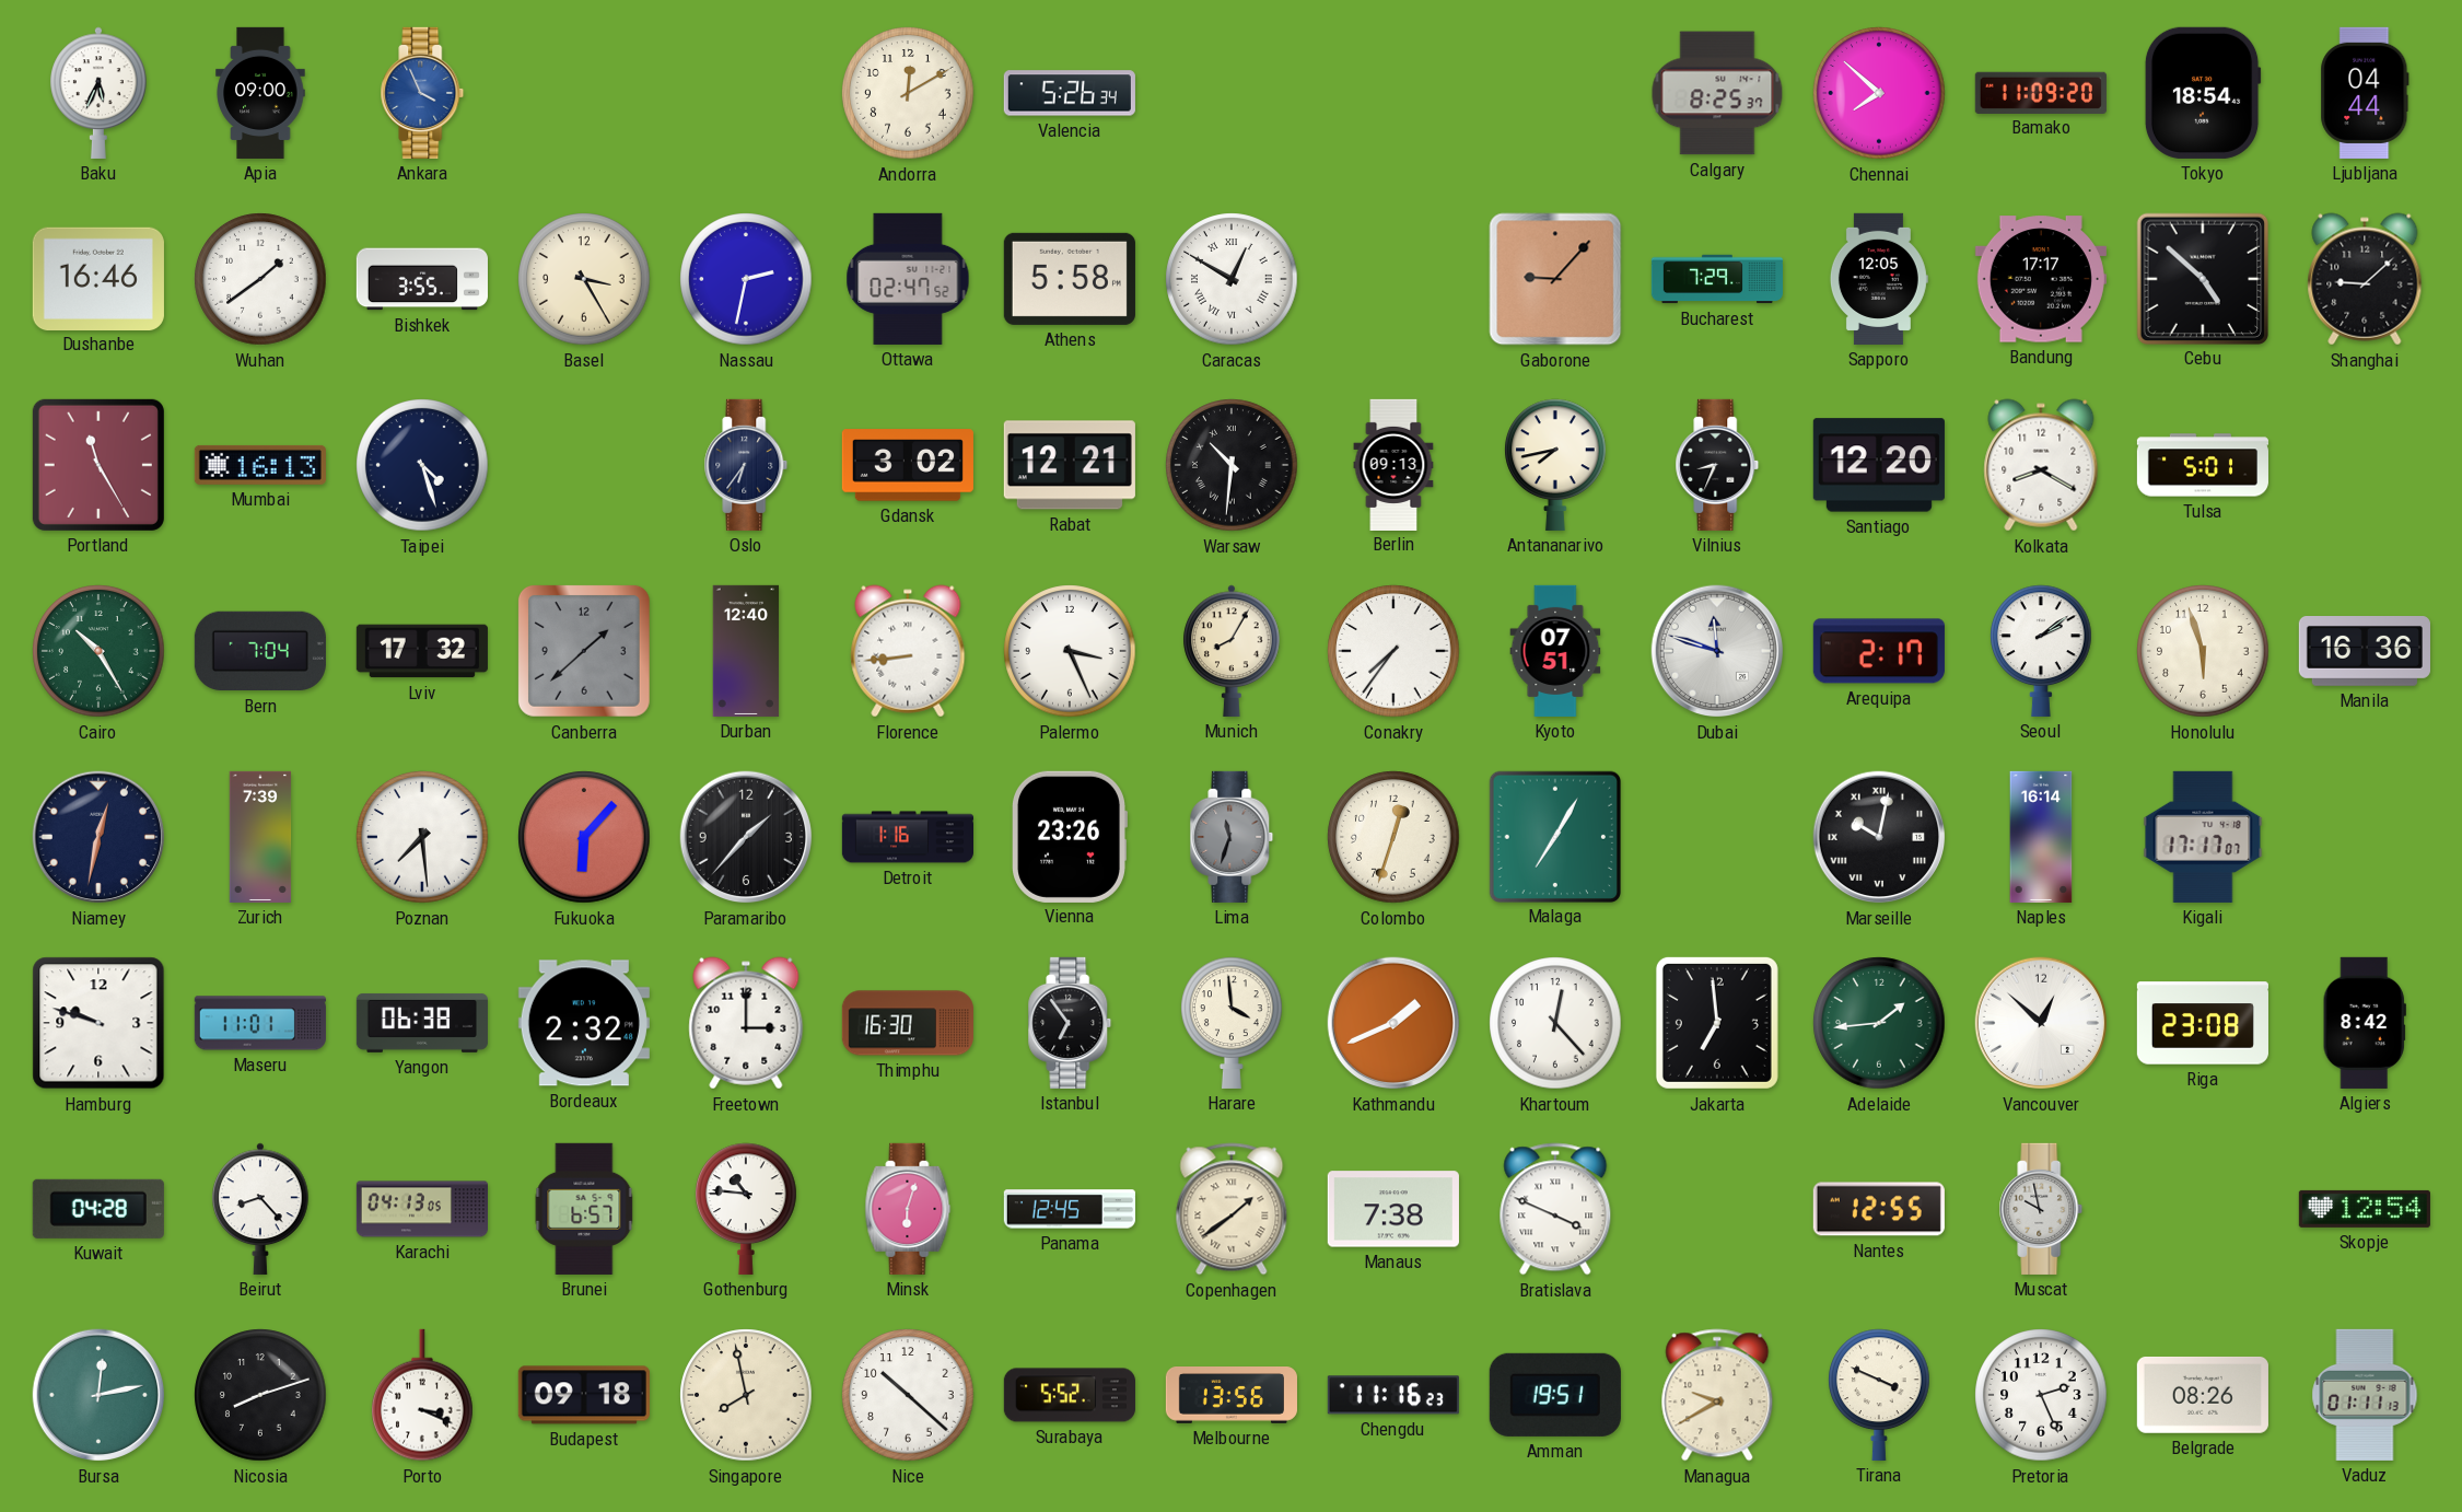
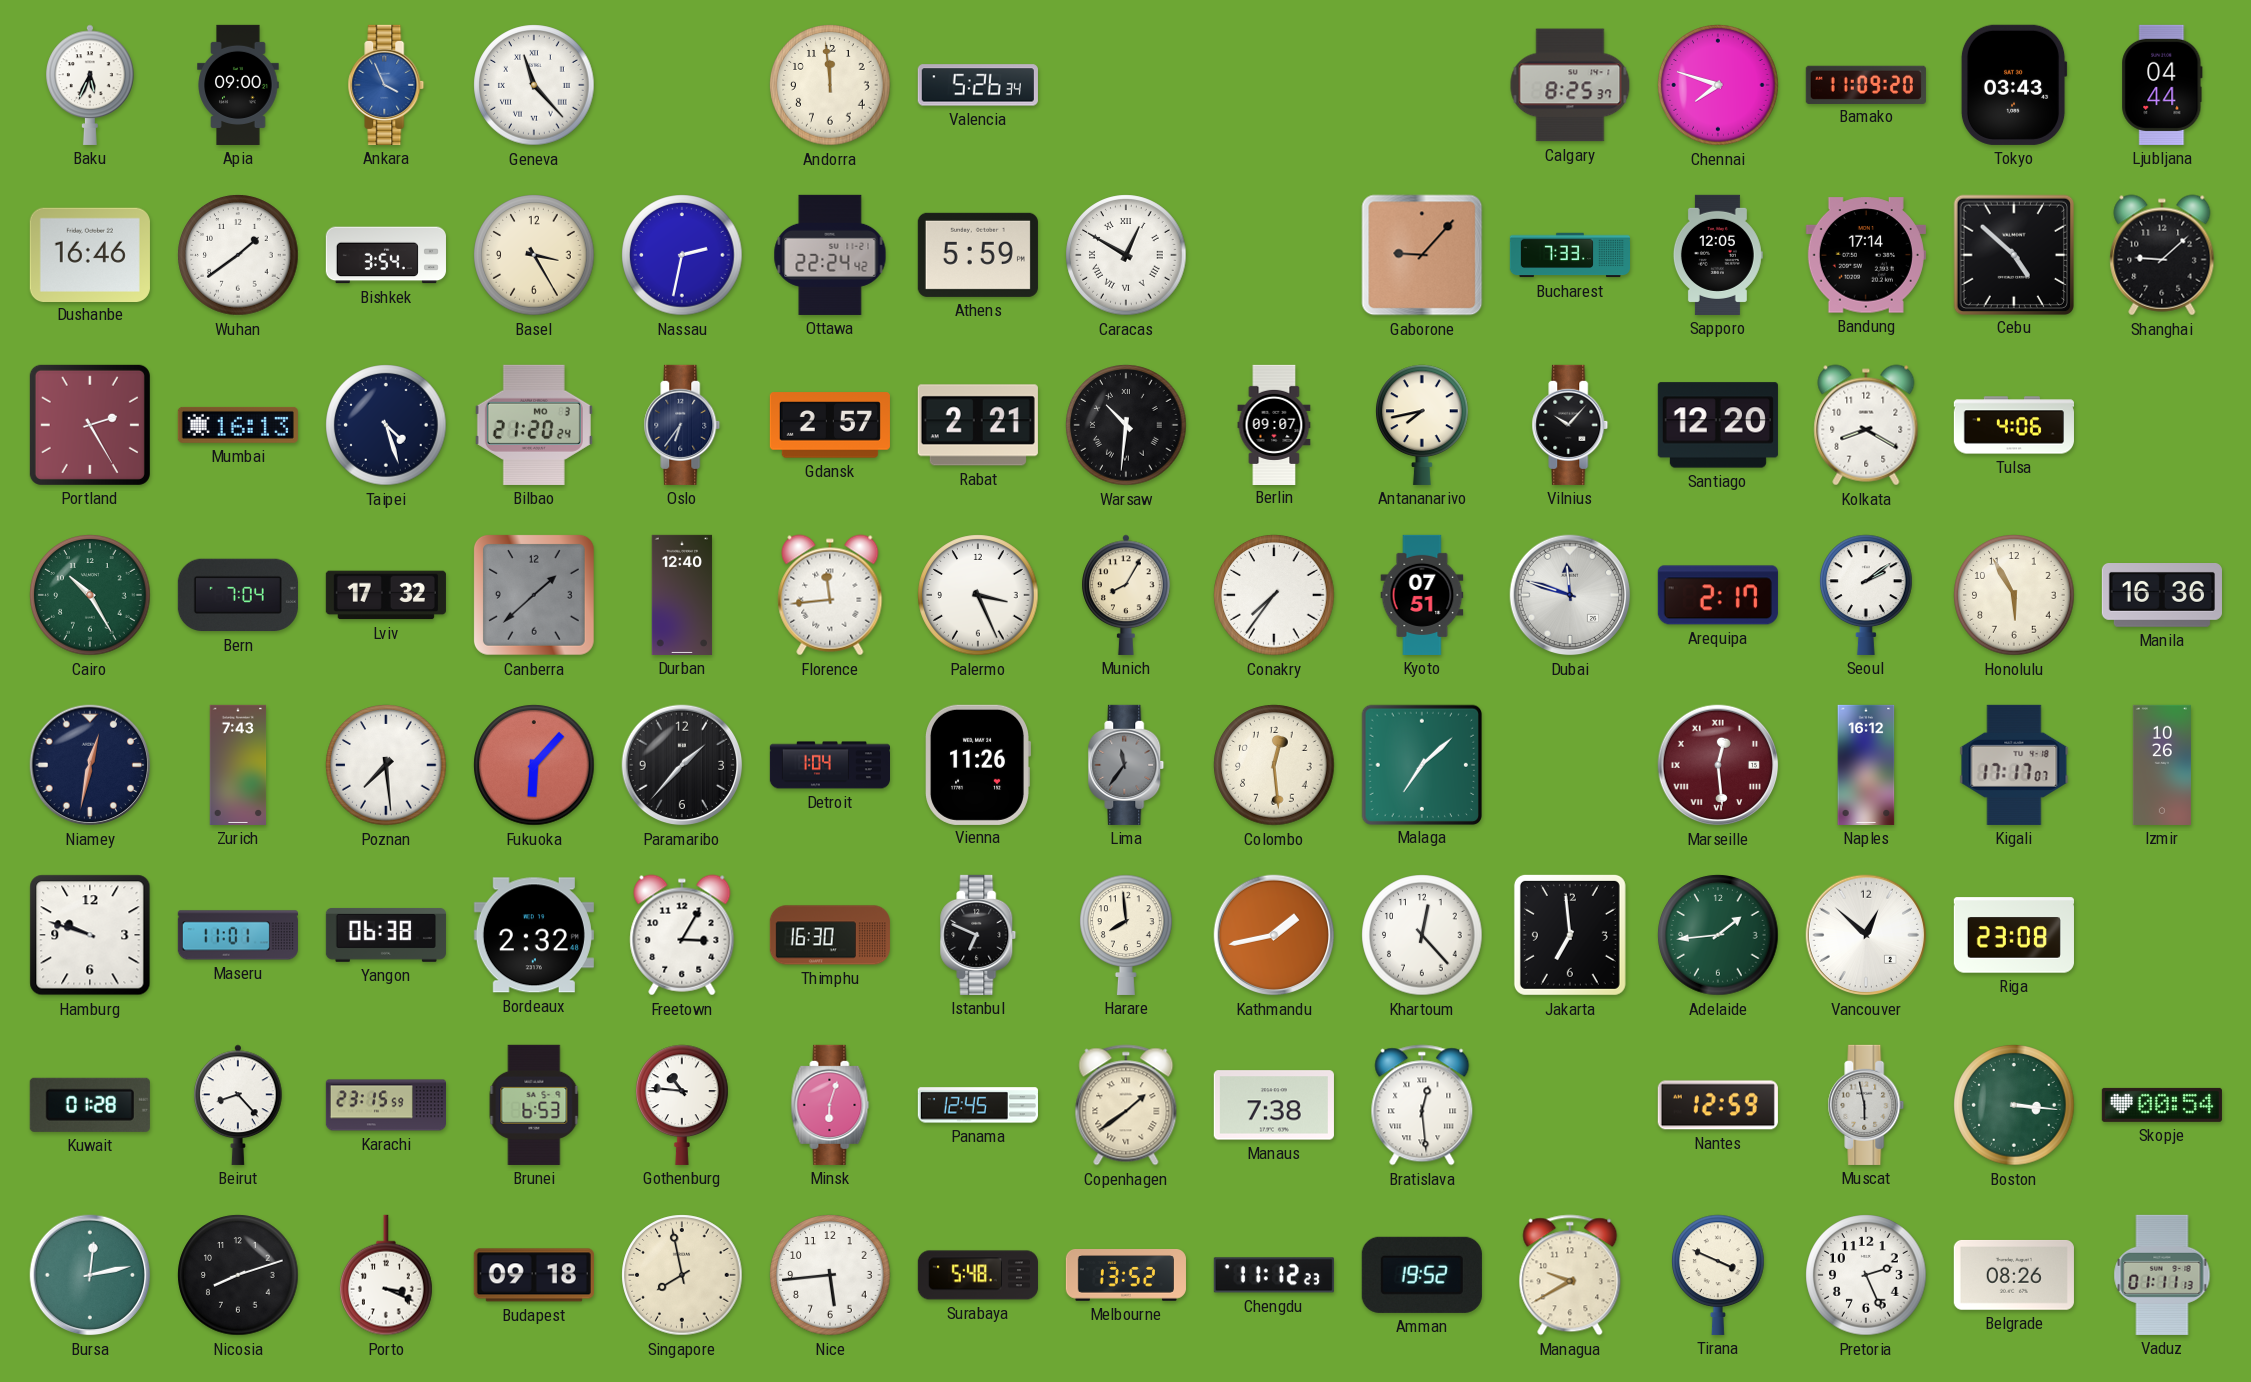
Geneva: none -> 11:23 (534, 85)
Andorra: 12:10 -> 11:59 (830, 85)
Chennai: 7:52 -> 7:48 (1718, 85)
Tokyo: 18:54 -> 03:43 (2014, 85)
Bishkek: 3:55 -> 3:54 (386, 255)
Ottawa: 02:47 -> 22:24 (830, 255)
Athens: 5:58 -> 5:59 (978, 255)
Bucharest: 7:29 -> 7:33 (1569, 255)
Bandung: 17:17 -> 17:14 (1866, 255)
Portland: 11:25 -> 2:25 (90, 425)
Bilbao: none -> 21:20 (534, 425)
Gdansk: 3:02 -> 2:57 (830, 425)
Rabat: 12:21 -> 2:21 (978, 425)
Berlin: 09:13 -> 09:07 (1274, 424)
Vilnius: 8:34 -> 10:07 (1570, 425)
Tulsa: 5:01 -> 4:06 (2014, 425)
Florence: 8:44 -> 11:44 (830, 595)
Honolulu: 5:57 -> 5:55 (2014, 595)
Zurich: 7:39 -> 7:43 (238, 765)
Detroit: 1:16 -> 1:04 (829, 765)
Vienna: 23:26 -> 11:26 (978, 765)
Lima: 11:33 -> 11:36 (1126, 765)
Colombo: 12:33 -> 12:29 (1274, 765)
Malaga: 7:05 -> 7:08 (1421, 764)
Marseille: 10:02 -> 12:29 (1718, 765)
Marseille dial: black -> burgundy (1718, 765)
Naples: 16:14 -> 16:12 (1866, 765)
Izmir: none -> 10:26 (2162, 765)
Freetown: 3:00 -> 3:05 (682, 935)
Istanbul: 6:54 -> 6:49 (978, 935)
Harare: 3:59 -> 7:59 (1126, 935)
Kathmandu: 1:41 -> 1:43 (1274, 935)
Algiers: 8:42 -> none (2365, 1023)
Kuwait: 04:28 -> 01:28 (90, 1105)
Karachi: 04:13 -> 23:15 (385, 1105)
Brunei: 6:57 -> 6:53 (534, 1105)
Bratislava: 3:49 -> 12:29 (1422, 1105)
Nantes: 12:55 -> 12:59 (1718, 1105)
Muscat: 9:58 -> 5:58 (1866, 1105)
Boston: none -> 3:16 (2014, 1105)
Skopje: 12:54 -> 00:54 (2162, 1105)
Nice: 10:22 -> 5:44 (830, 1275)
Surabaya: 5:52 -> 5:48 (978, 1275)
Melbourne: 13:56 -> 13:52 (1126, 1275)
Chengdu: 11:16 -> 11:12 (1274, 1275)
Amman: 19:51 -> 19:52 (1422, 1275)
